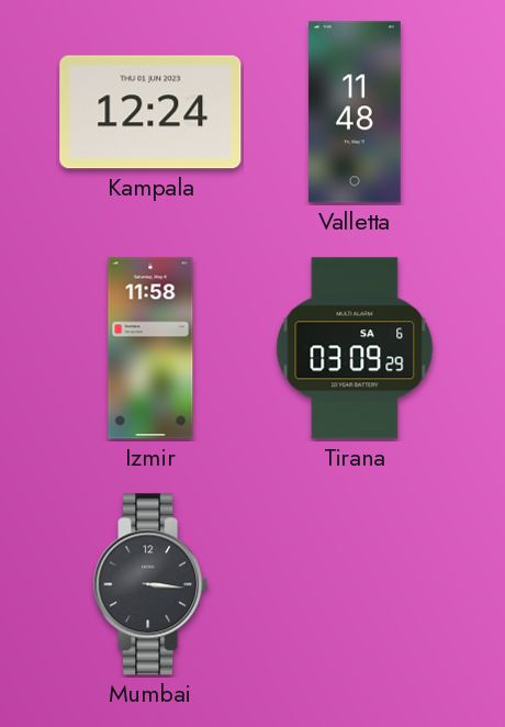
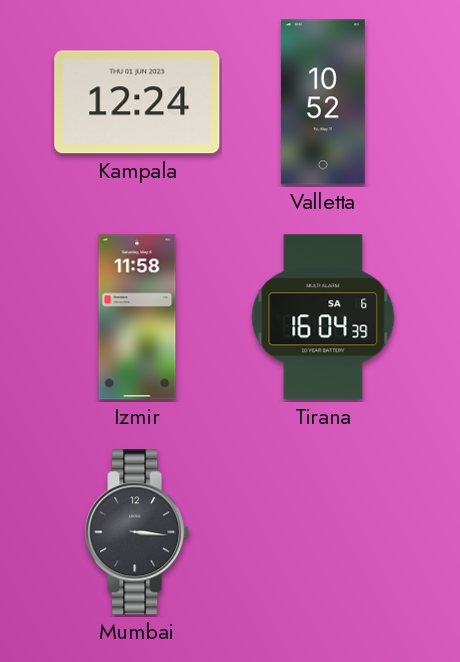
Valletta: 11:48 -> 10:52 (323, 102)
Tirana: 03:09 -> 16:04 (323, 317)
